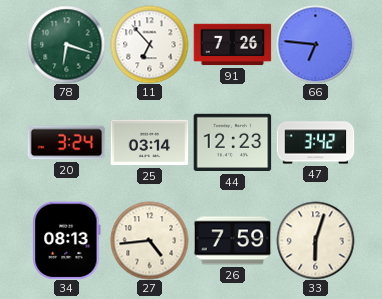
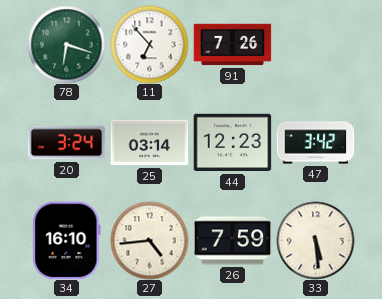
66: 6:46 -> none (315, 44)
34: 08:13 -> 16:10 (67, 240)
33: 6:03 -> 5:29 (315, 240)
